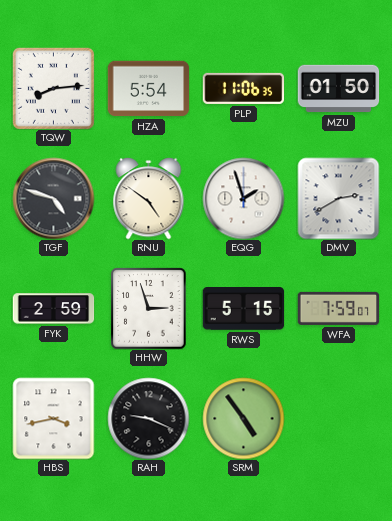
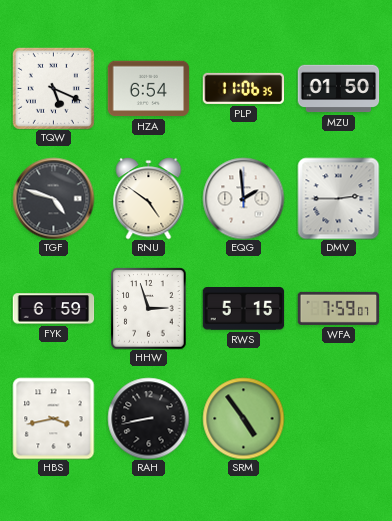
TQW: 8:14 -> 5:19 (53, 88)
HZA: 5:54 -> 6:54 (148, 89)
EQG: 1:57 -> 1:59 (243, 198)
DMV: 2:40 -> 2:45 (338, 198)
FYK: 2:59 -> 6:59 (53, 309)
RAH: 9:19 -> 8:43 (148, 418)
